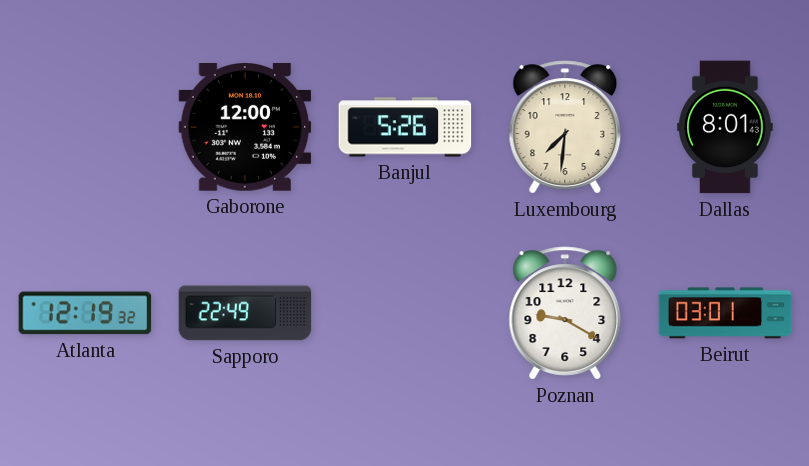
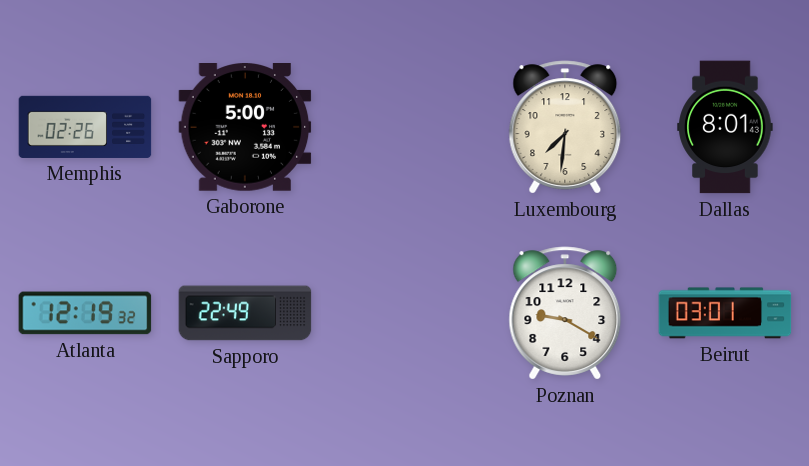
Memphis: none -> 02:26 (85, 127)
Gaborone: 12:00 -> 5:00 (245, 128)
Banjul: 5:26 -> none (405, 127)
